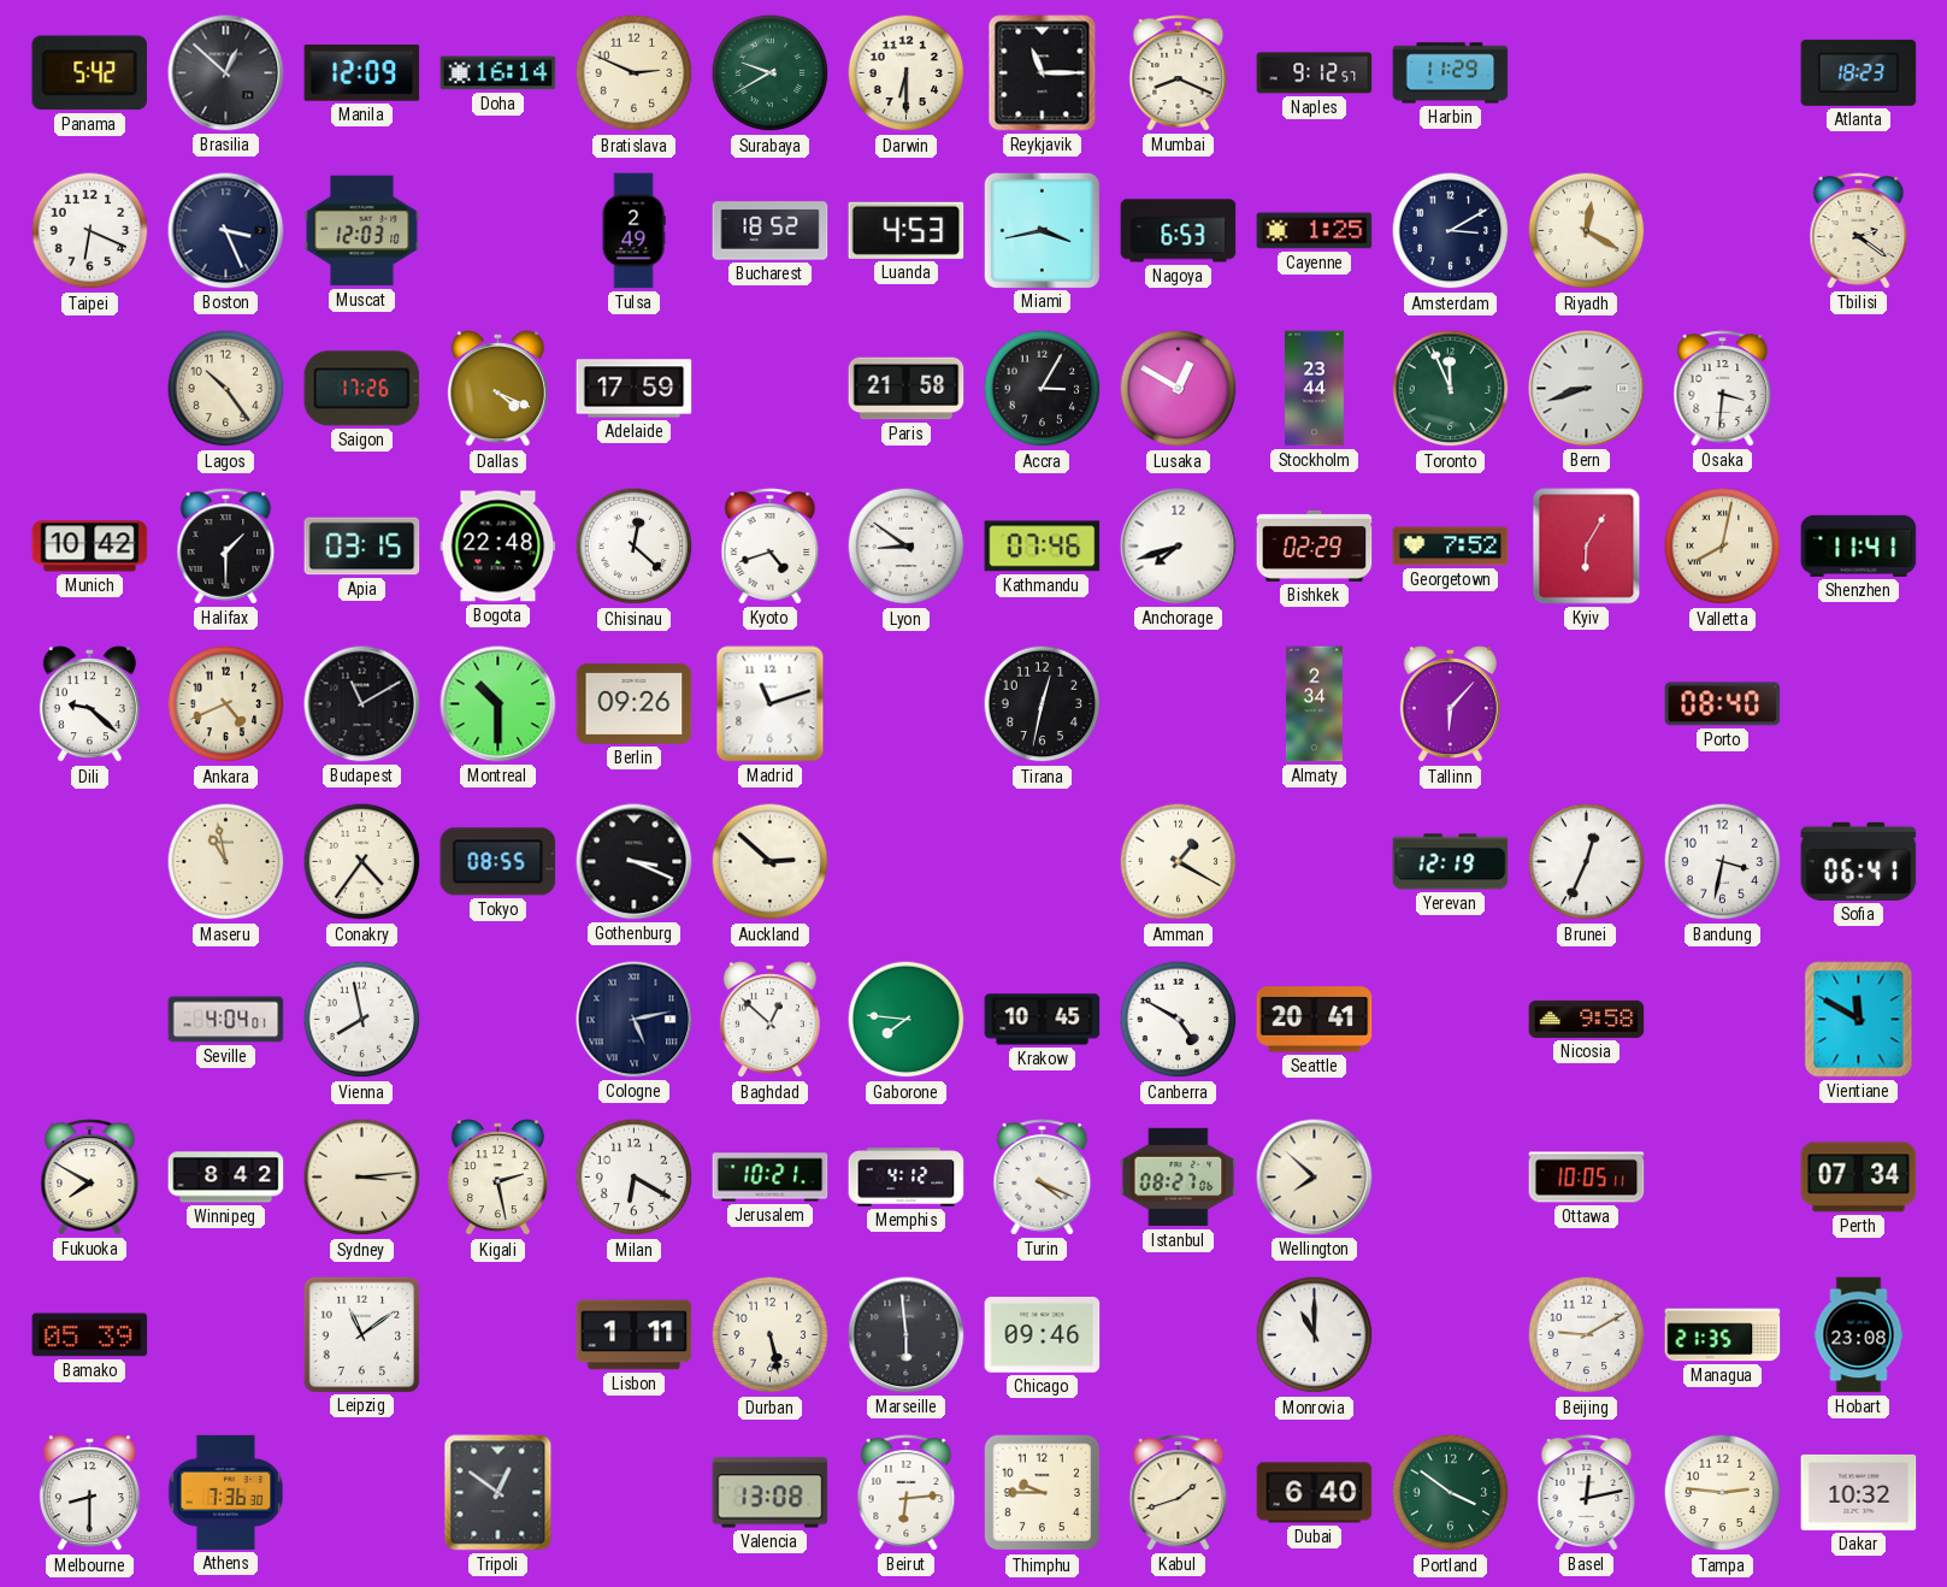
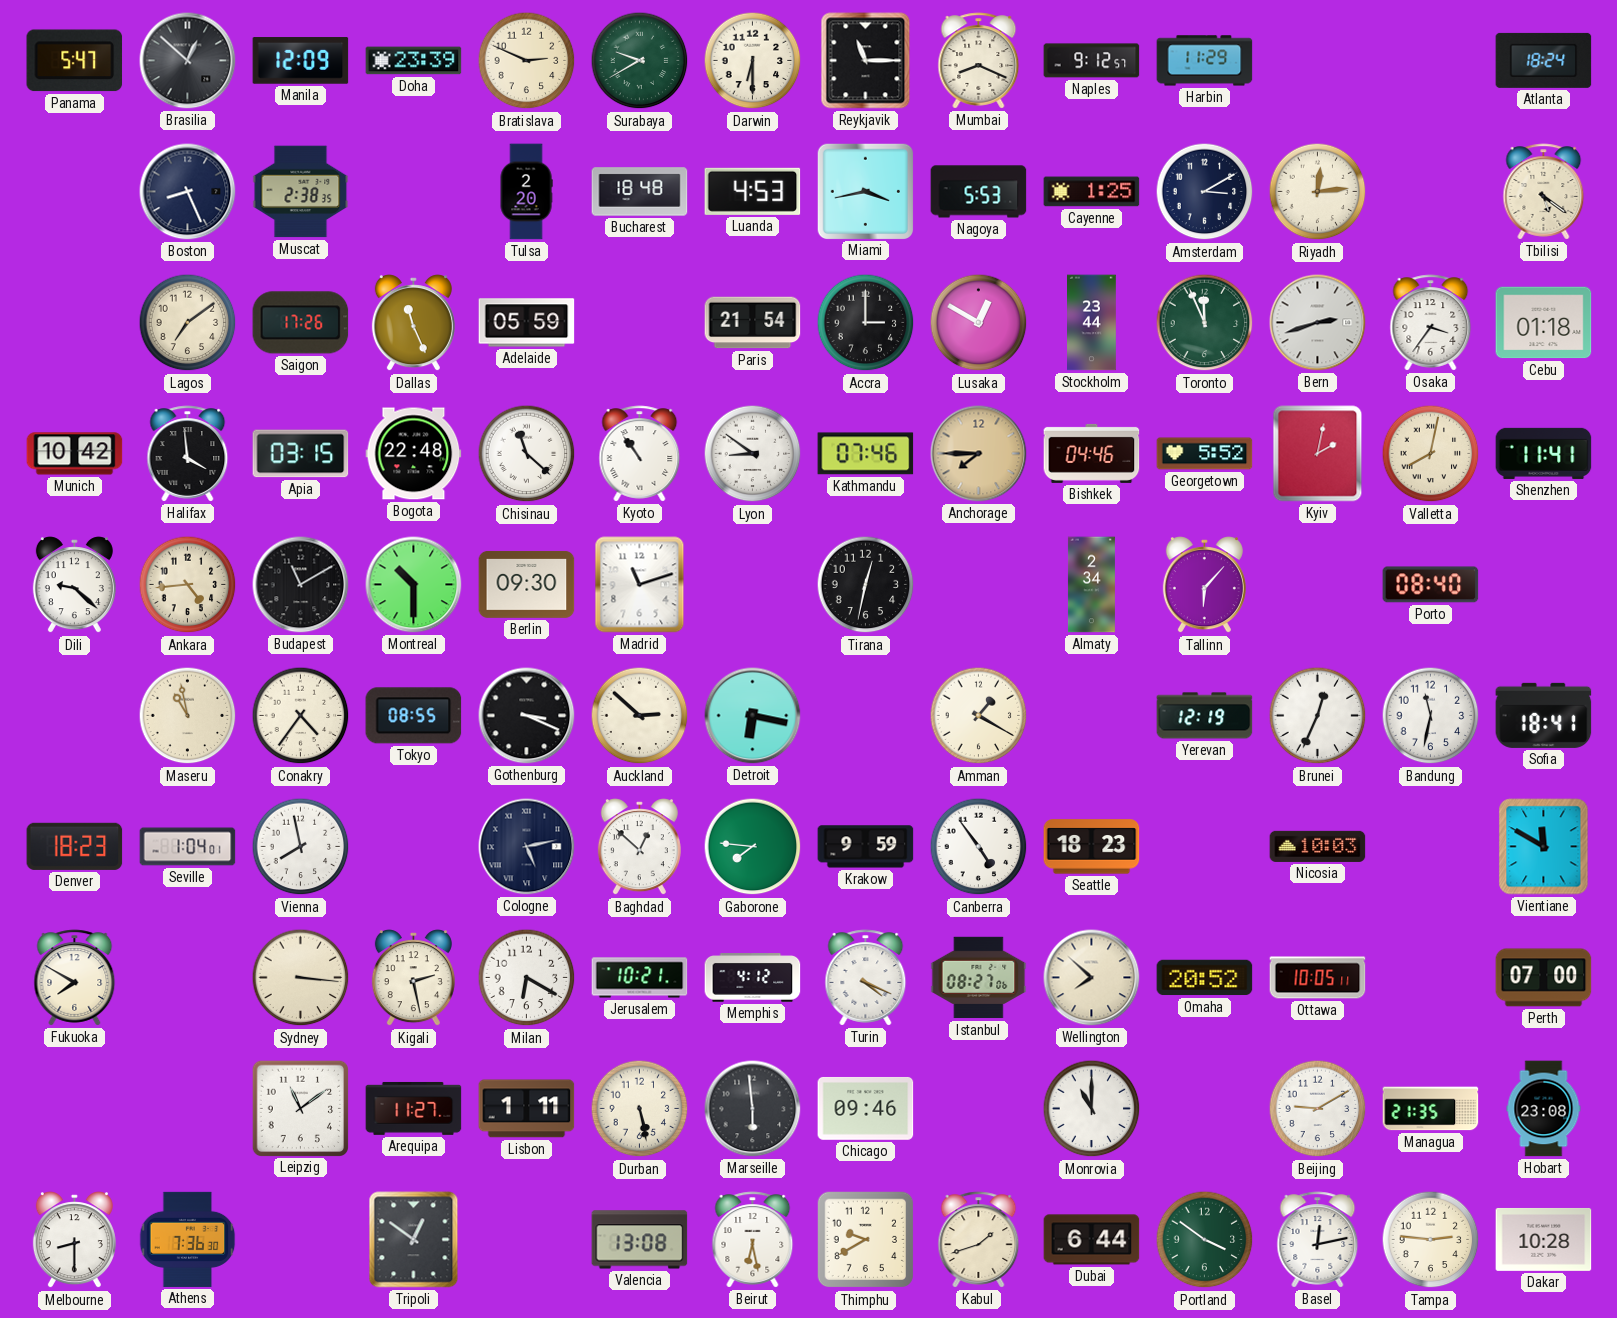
Panama: 5:42 -> 5:47 (75, 61)
Doha: 16:14 -> 23:39 (414, 61)
Atlanta: 18:23 -> 18:24 (1544, 60)
Taipei: 6:19 -> none (90, 231)
Boston: 3:26 -> 8:26 (188, 192)
Muscat: 12:03 -> 2:38 (301, 192)
Tulsa: 2:49 -> 2:20 (526, 192)
Bucharest: 18:52 -> 18:48 (640, 192)
Nagoya: 6:53 -> 5:53 (979, 192)
Riyadh: 12:20 -> 12:14 (1318, 192)
Tbilisi: 2:21 -> 5:21 (1544, 192)
Lagos: 10:24 -> 7:09 (188, 323)
Dallas: 4:19 -> 11:26 (413, 323)
Adelaide: 17:59 -> 05:59 (527, 323)
Paris: 21:58 -> 21:54 (753, 323)
Accra: 3:05 -> 3:00 (866, 323)
Bern: 8:42 -> 2:42 (1318, 323)
Osaka: 3:31 -> 3:36 (1431, 323)
Cebu: none -> 01:18 (1544, 323)
Halifax: 1:30 -> 3:59 (188, 454)
Chisinau: 12:22 -> 11:22 (527, 454)
Kyoto: 4:42 -> 10:54 (640, 454)
Anchorage: 7:42 -> 7:45 (979, 454)
Anchorage dial: white -> champagne (979, 454)
Bishkek: 02:29 -> 04:46 (1092, 453)
Georgetown: 7:52 -> 5:52 (1205, 454)
Kyiv: 6:05 -> 2:02 (1318, 454)
Ankara: 4:41 -> 4:44 (188, 585)
Berlin: 09:26 -> 09:30 (527, 585)
Detroit: none -> 6:17 (753, 716)
Bandung: 3:32 -> 11:32 (1431, 716)
Sofia: 06:41 -> 18:41 (1544, 715)
Denver: none -> 18:23 (75, 846)
Seville: 4:04 -> 1:04 (188, 847)
Krakow: 10:45 -> 9:59 (866, 847)
Canberra: 4:50 -> 4:54 (979, 847)
Seattle: 20:41 -> 18:23 (1092, 847)
Nicosia: 9:58 -> 10:03 (1318, 846)
Winnipeg: 8:42 -> none (226, 1178)
Sydney: 3:14 -> 3:16 (301, 978)
Omaha: none -> 20:52 (1205, 978)
Perth: 07:34 -> 07:00 (1544, 978)
Bamako: 05:39 -> none (90, 1335)
Arequipa: none -> 11:27 (414, 1108)
Beirut: 6:14 -> 6:28 (753, 1240)
Thimphu: 9:45 -> 9:40 (866, 1240)
Dubai: 6:40 -> 6:44 (1092, 1240)
Dakar: 10:32 -> 10:28 (1544, 1239)
